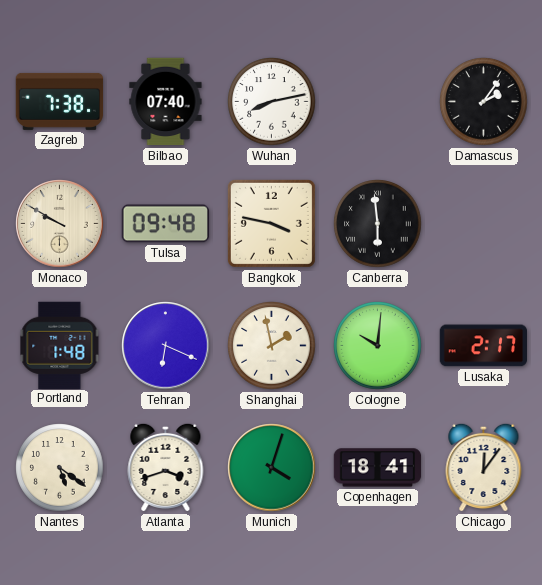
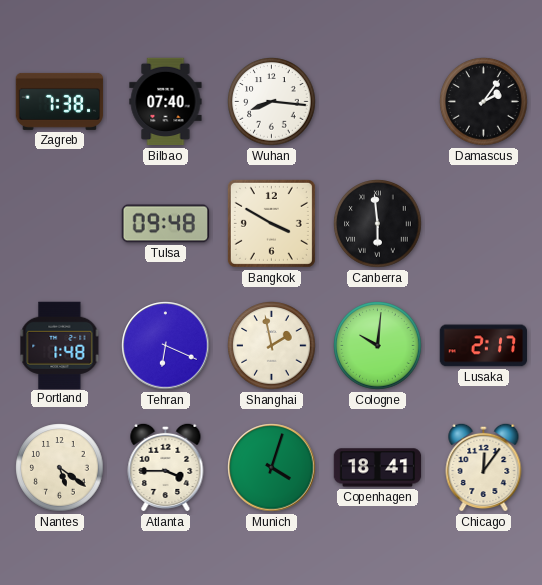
Wuhan: 8:13 -> 8:16 (272, 102)
Monaco: 9:50 -> none (60, 224)
Bangkok: 3:47 -> 3:50 (271, 223)
Atlanta: 3:42 -> 3:45 (166, 467)
